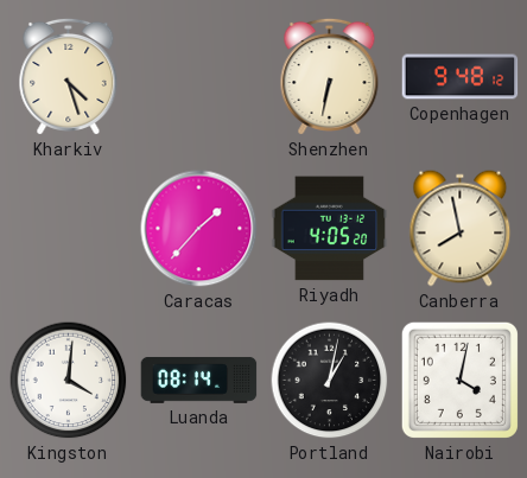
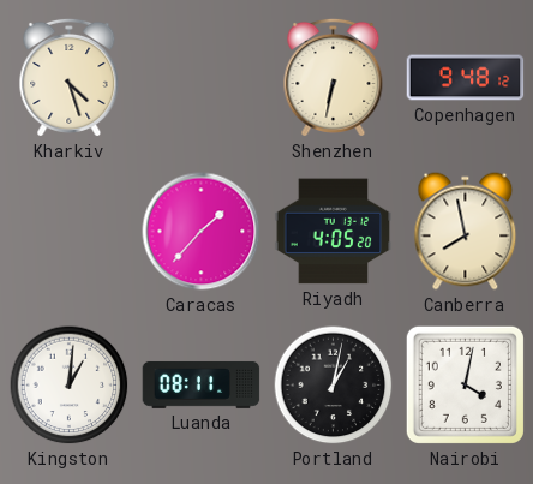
Kingston: 4:01 -> 1:01 (70, 386)
Luanda: 08:14 -> 08:11 (202, 384)
